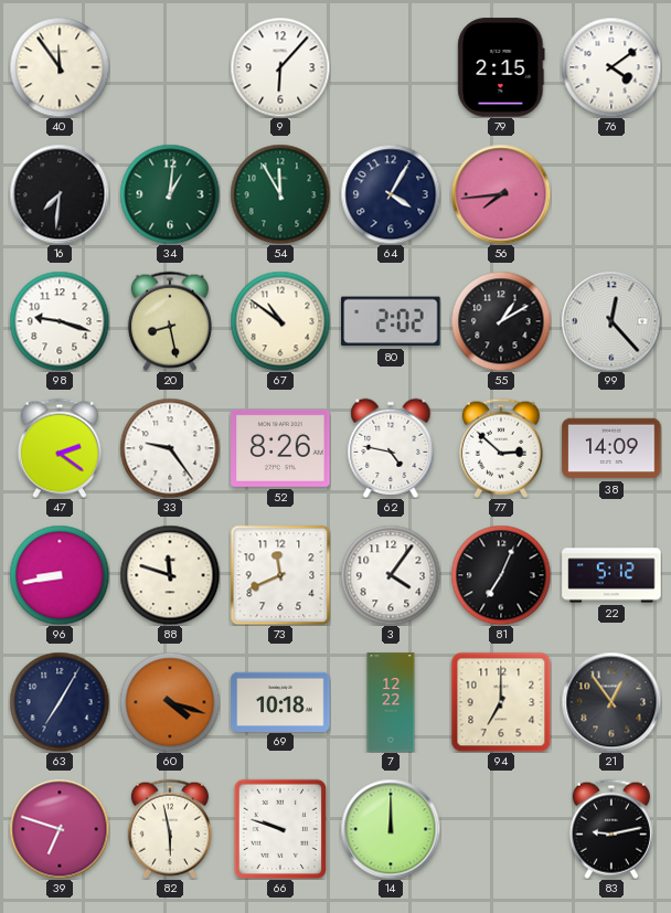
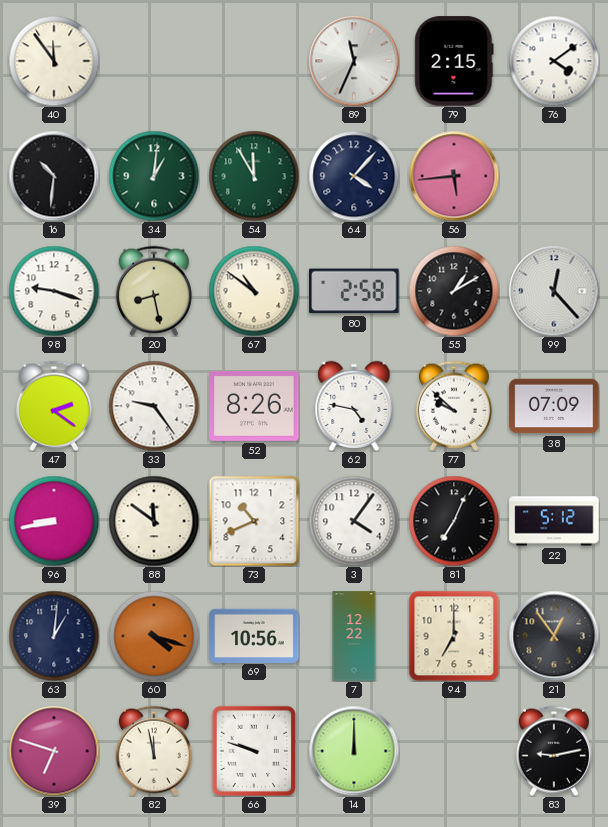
9: 6:07 -> none (280, 67)
89: none -> 11:34 (354, 61)
16: 7:31 -> 10:31 (54, 176)
64: 4:05 -> 4:07 (354, 176)
56: 7:44 -> 5:44 (454, 176)
80: 2:02 -> 2:58 (354, 291)
77: 2:52 -> 9:52 (454, 406)
38: 14:09 -> 07:09 (554, 406)
88: 11:48 -> 11:51 (154, 521)
73: 11:41 -> 10:41 (254, 521)
63: 7:05 -> 1:01 (54, 636)
69: 10:18 -> 10:56 (254, 635)
82: 5:58 -> 11:58 (154, 751)
